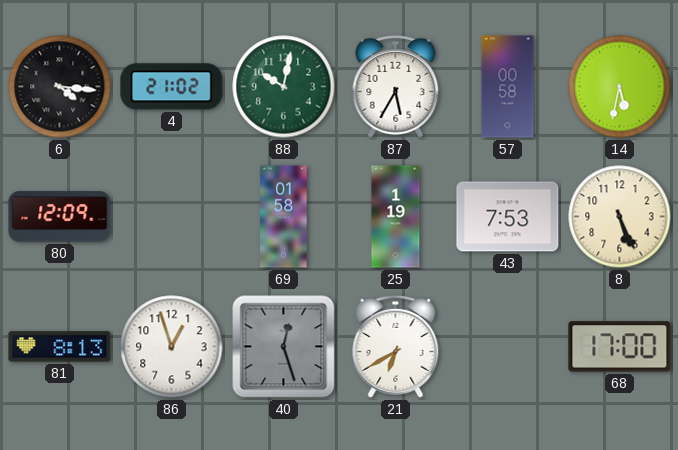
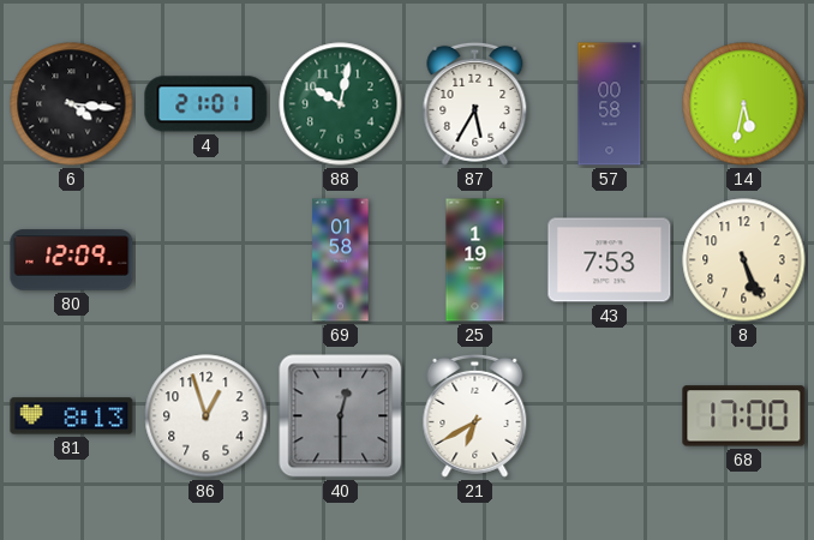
4: 21:02 -> 21:01 (207, 104)
40: 12:27 -> 12:30 (341, 416)
